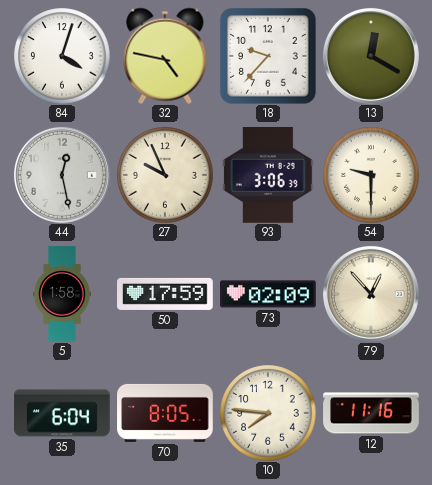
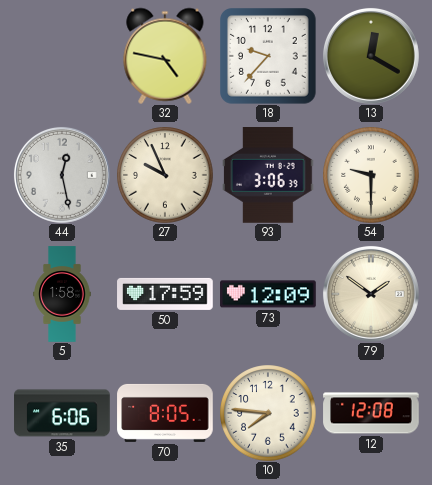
84: 4:03 -> none (62, 56)
73: 02:09 -> 12:09 (268, 294)
79: 12:53 -> 1:51 (371, 294)
35: 6:04 -> 6:06 (62, 413)
12: 11:16 -> 12:08 (371, 413)
